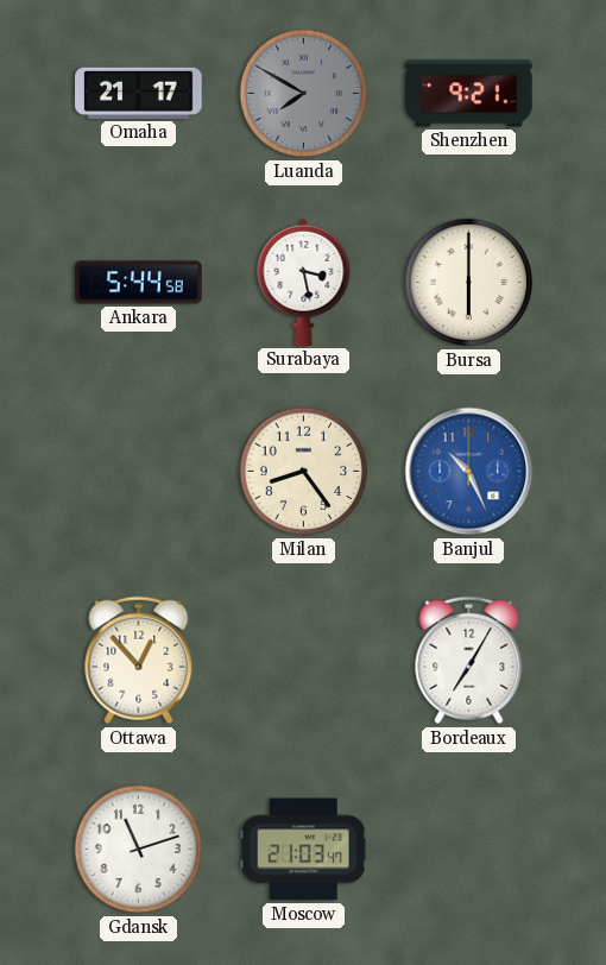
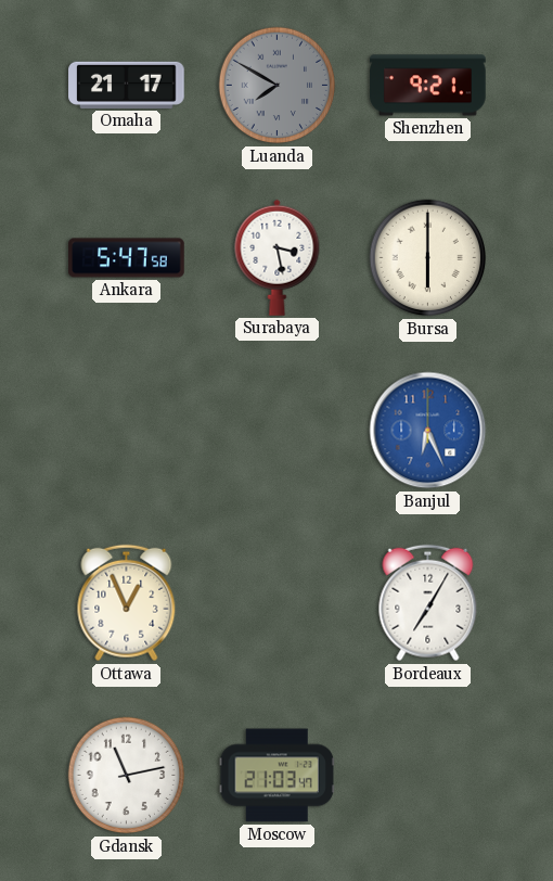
Ankara: 5:44 -> 5:47 (127, 258)
Milan: 8:24 -> none (304, 472)
Banjul: 10:26 -> 6:26 (428, 431)
Ottawa: 12:53 -> 12:56 (127, 603)
Gdansk: 11:12 -> 11:13 (127, 776)
